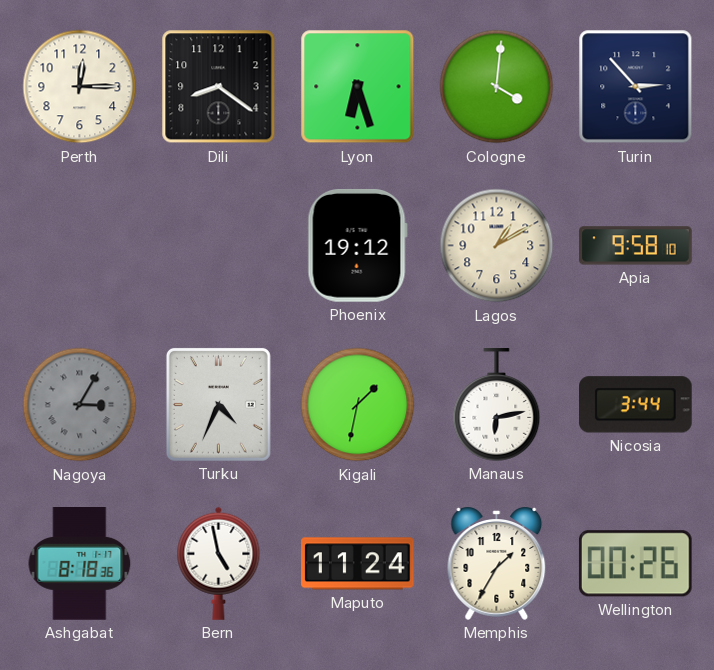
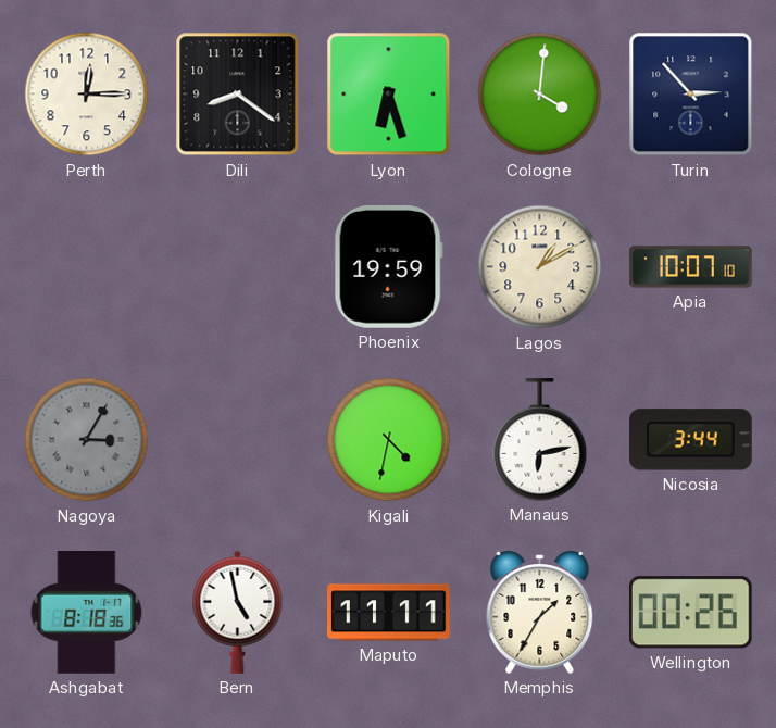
Phoenix: 19:12 -> 19:59 (388, 267)
Apia: 9:58 -> 10:07 (691, 267)
Turku: 4:34 -> none (218, 404)
Kigali: 1:32 -> 4:32 (389, 440)
Maputo: 11:24 -> 11:11 (389, 613)
